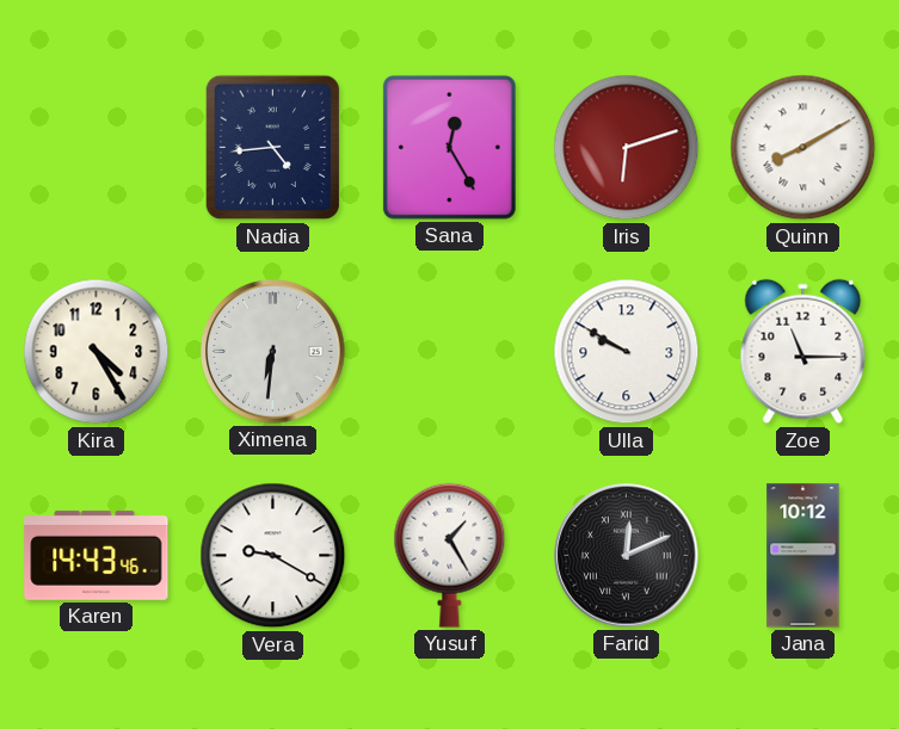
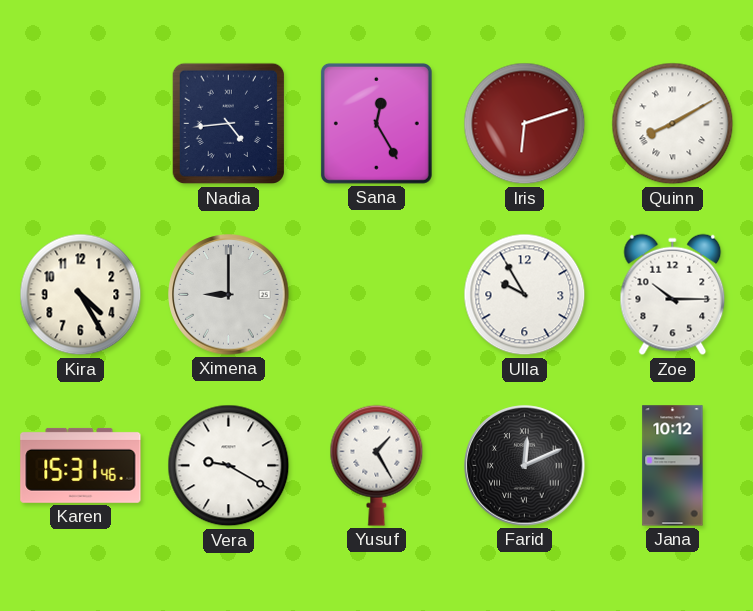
Ximena: 6:31 -> 9:00 (229, 295)
Ulla: 9:50 -> 9:55 (525, 295)
Zoe: 11:15 -> 10:15 (673, 295)
Karen: 14:43 -> 15:31 (81, 465)
